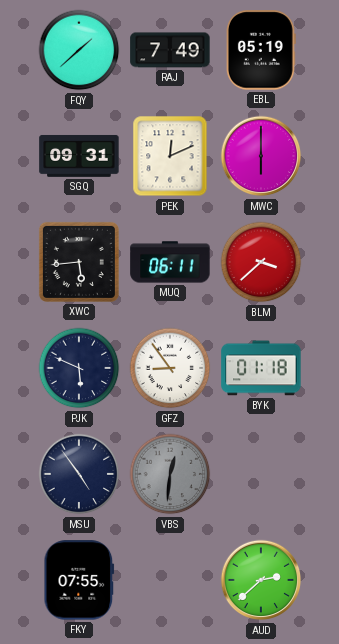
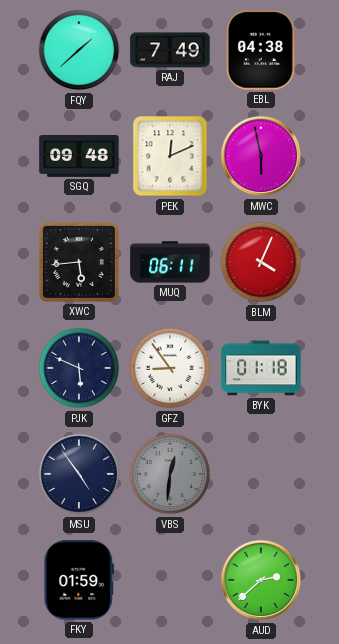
EBL: 05:19 -> 04:38 (261, 50)
SGQ: 09:31 -> 09:48 (79, 156)
MWC: 6:00 -> 5:58 (261, 156)
BLM: 3:38 -> 4:04 (261, 262)
FKY: 07:55 -> 01:59 (79, 580)
